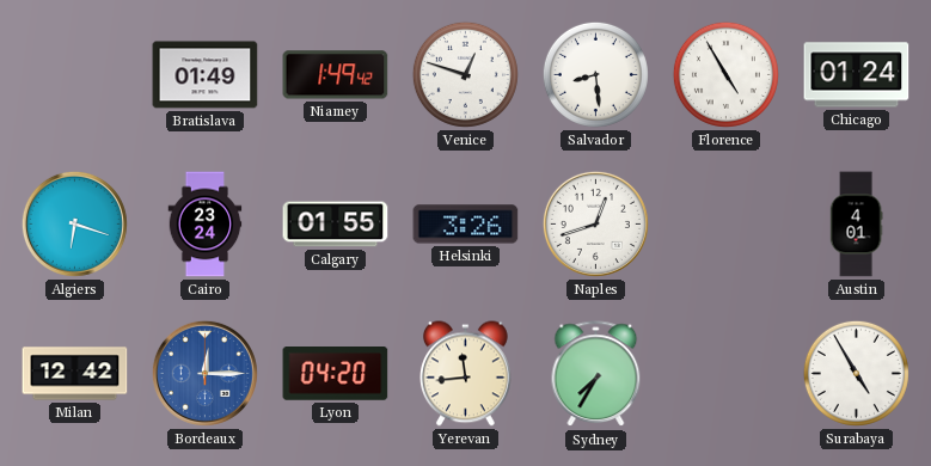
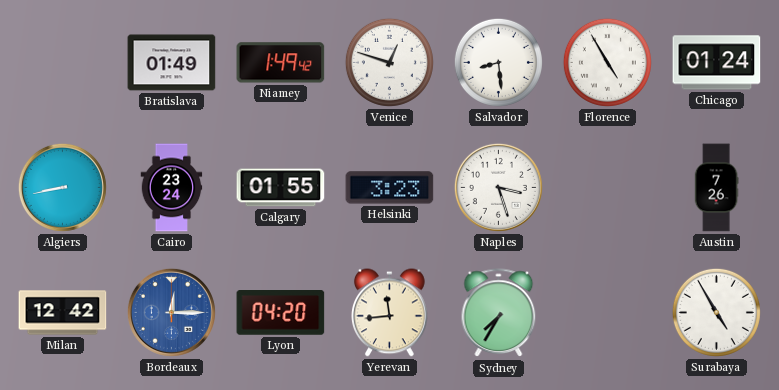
Algiers: 6:18 -> 8:43 (62, 187)
Helsinki: 3:26 -> 3:23 (390, 188)
Naples: 12:42 -> 3:27 (498, 187)
Austin: 4:01 -> 7:26 (716, 188)
